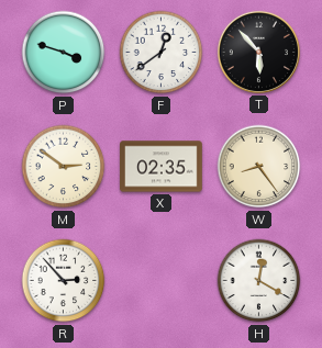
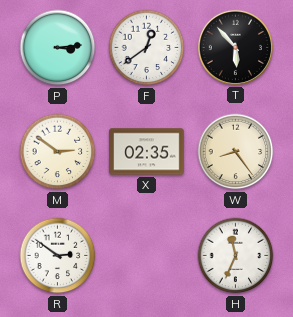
P: 3:48 -> 3:14 (58, 48)
R: 2:53 -> 2:51 (58, 256)
H: 12:20 -> 11:34 (236, 256)
